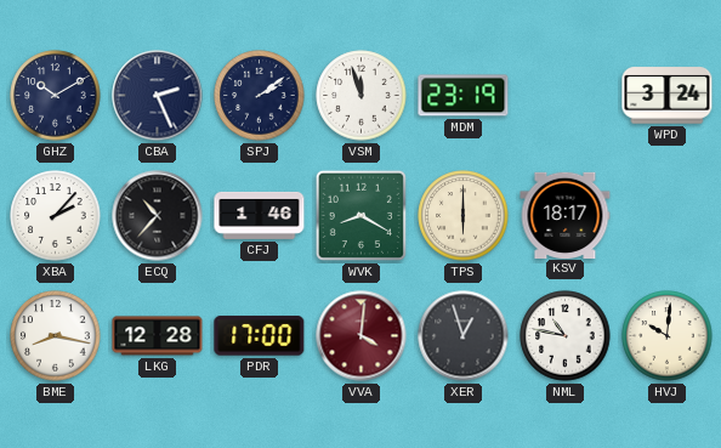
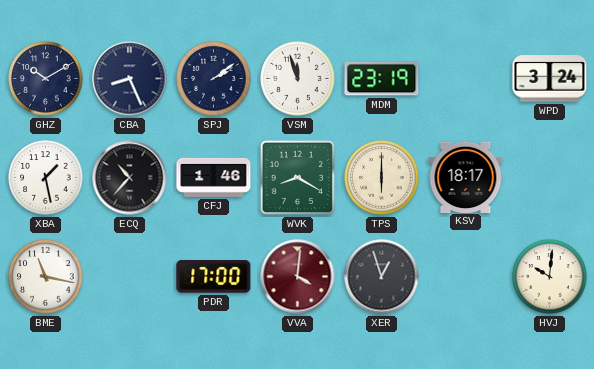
CBA: 2:26 -> 8:26 (130, 79)
XBA: 2:07 -> 1:28 (46, 178)
BME: 8:17 -> 11:17 (46, 277)
LKG: 12:28 -> none (158, 336)
NML: 10:47 -> none (566, 336)
